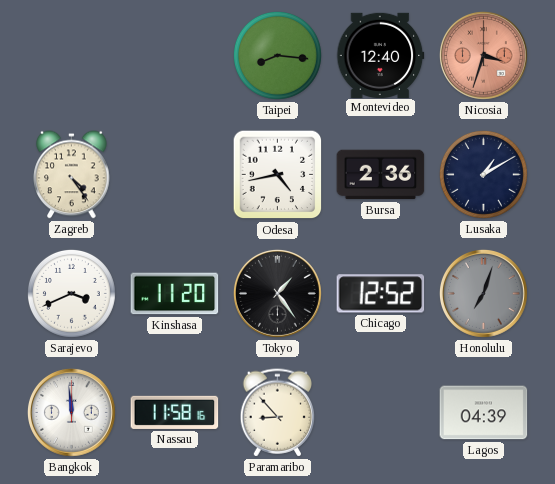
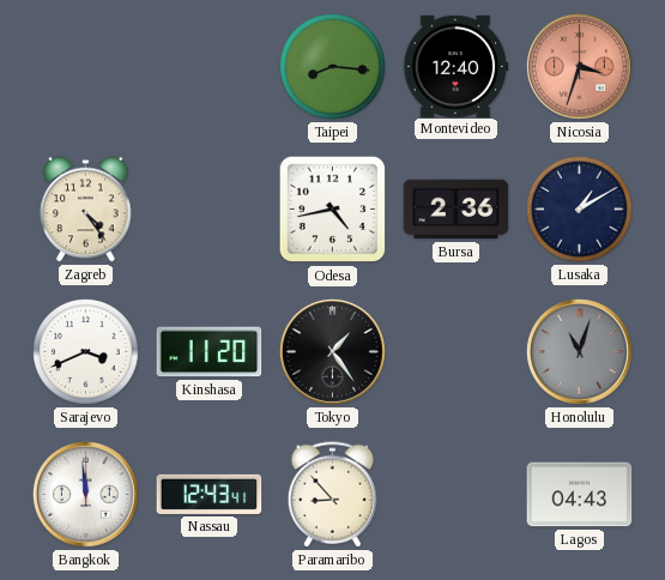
Chicago: 12:52 -> none (381, 294)
Honolulu: 7:03 -> 11:03 (579, 351)
Nassau: 11:58 -> 12:43 (210, 494)
Lagos: 04:39 -> 04:43 (580, 495)
